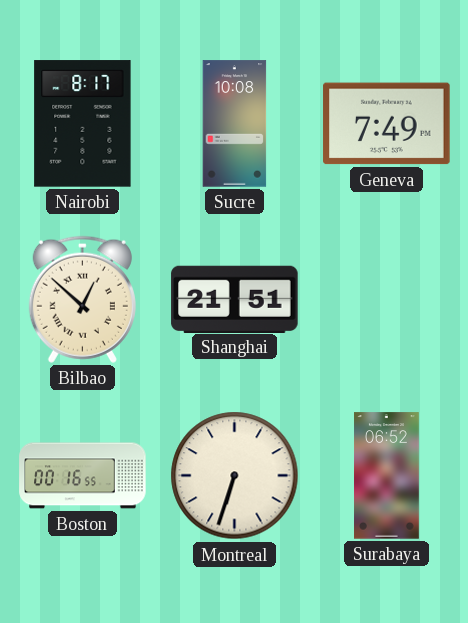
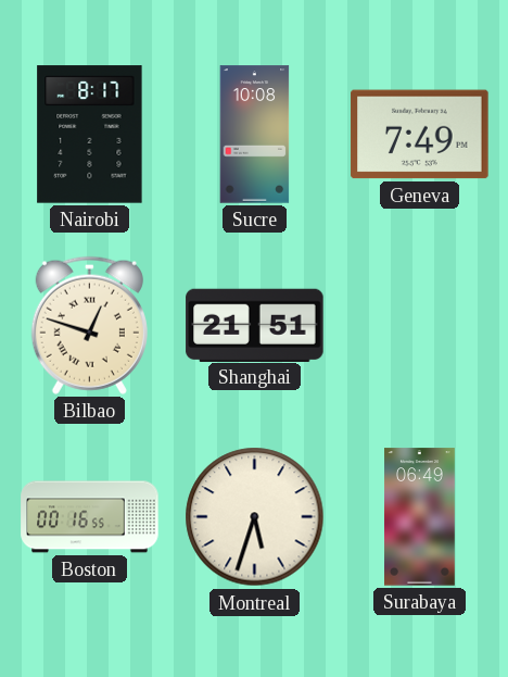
Bilbao: 12:52 -> 12:48 (89, 325)
Montreal: 6:33 -> 5:33 (255, 517)
Surabaya: 06:52 -> 06:49 (420, 517)
